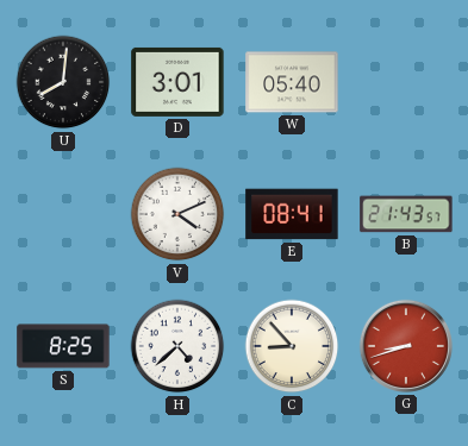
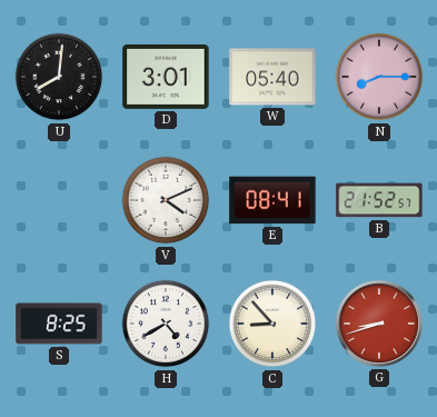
N: none -> 8:15 (379, 77)
B: 21:43 -> 21:52 (379, 200)
H: 4:38 -> 4:40 (166, 324)
